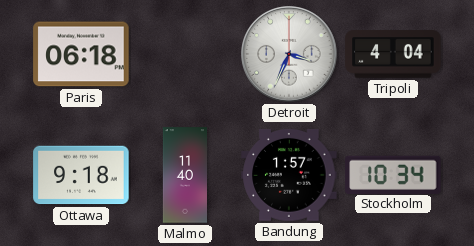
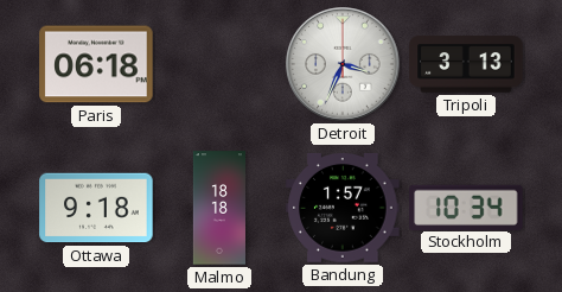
Tripoli: 4:04 -> 3:13 (466, 64)
Malmo: 11:40 -> 18:18 (218, 208)
